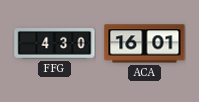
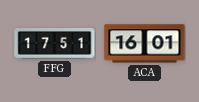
FFG: 4:30 -> 17:51 (55, 44)
